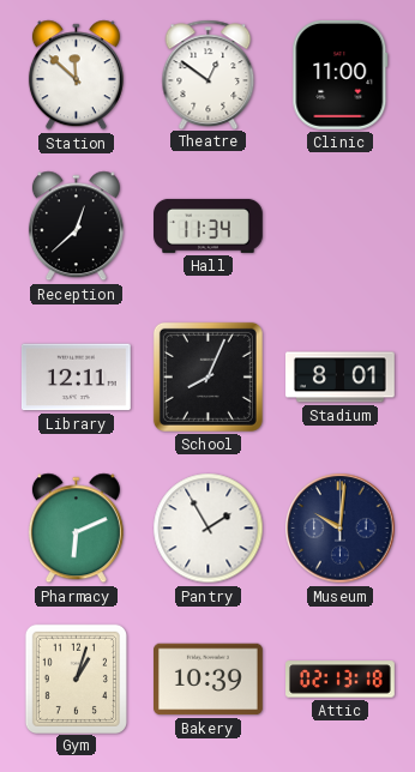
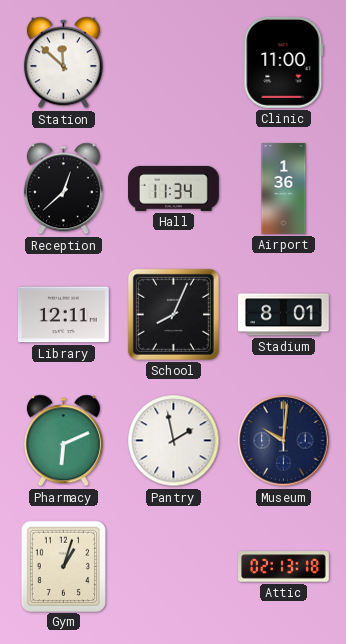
Theatre: 12:51 -> none (209, 74)
Airport: none -> 1:36 (284, 189)
Pantry: 1:55 -> 1:58 (174, 441)
Bakery: 10:39 -> none (209, 680)
